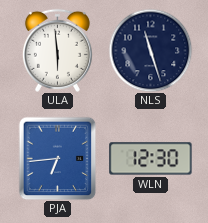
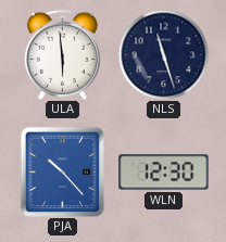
PJA: 6:44 -> 10:23 (63, 171)
